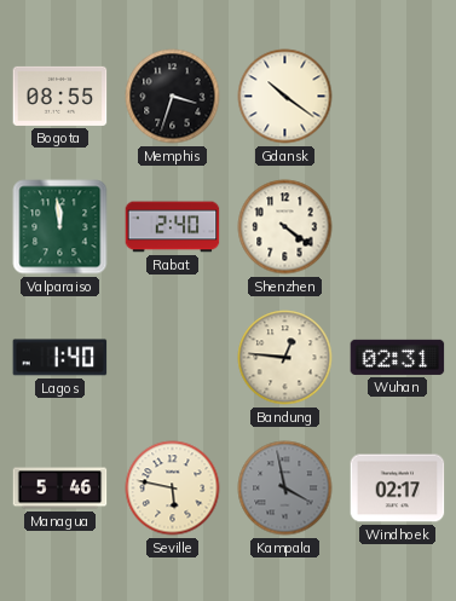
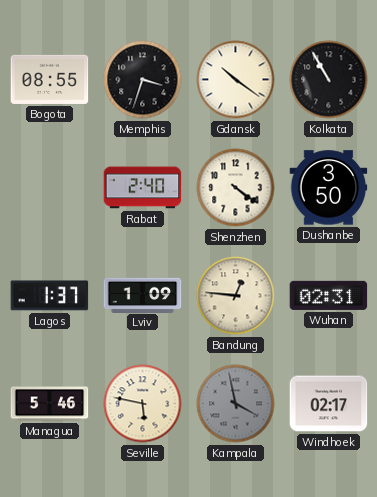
Kolkata: none -> 10:55 (329, 80)
Valparaiso: 11:59 -> none (60, 227)
Dushanbe: none -> 3:50 (329, 188)
Lagos: 1:40 -> 1:37 (50, 296)
Lviv: none -> 1:09 (143, 295)
